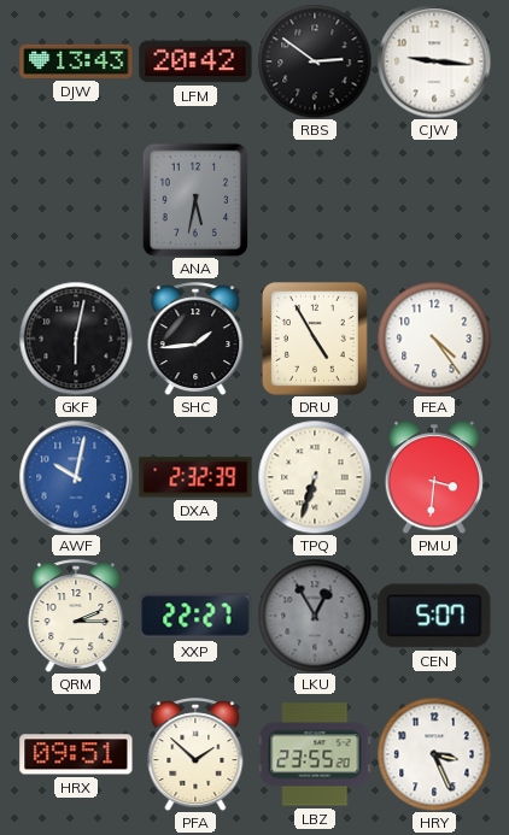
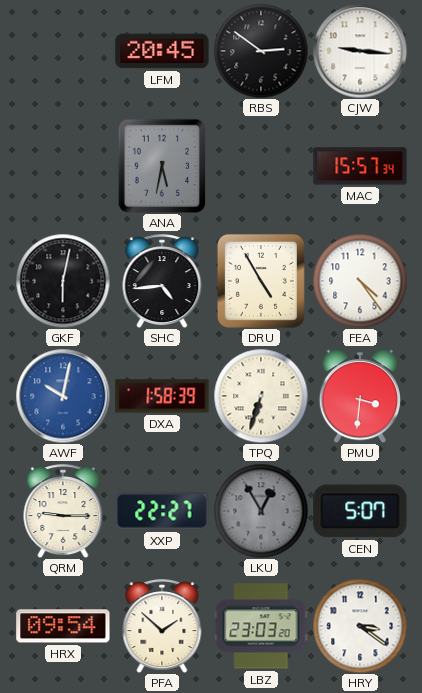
DJW: 13:43 -> none (76, 61)
LFM: 20:42 -> 20:45 (162, 51)
MAC: none -> 15:57 (360, 166)
SHC: 1:44 -> 4:44 (162, 281)
DXA: 2:32 -> 1:58 (162, 396)
QRM: 2:15 -> 9:15 (63, 511)
HRX: 09:51 -> 09:54 (63, 626)
LBZ: 23:55 -> 23:03 (261, 626)
HRY: 3:26 -> 3:21 (360, 626)
